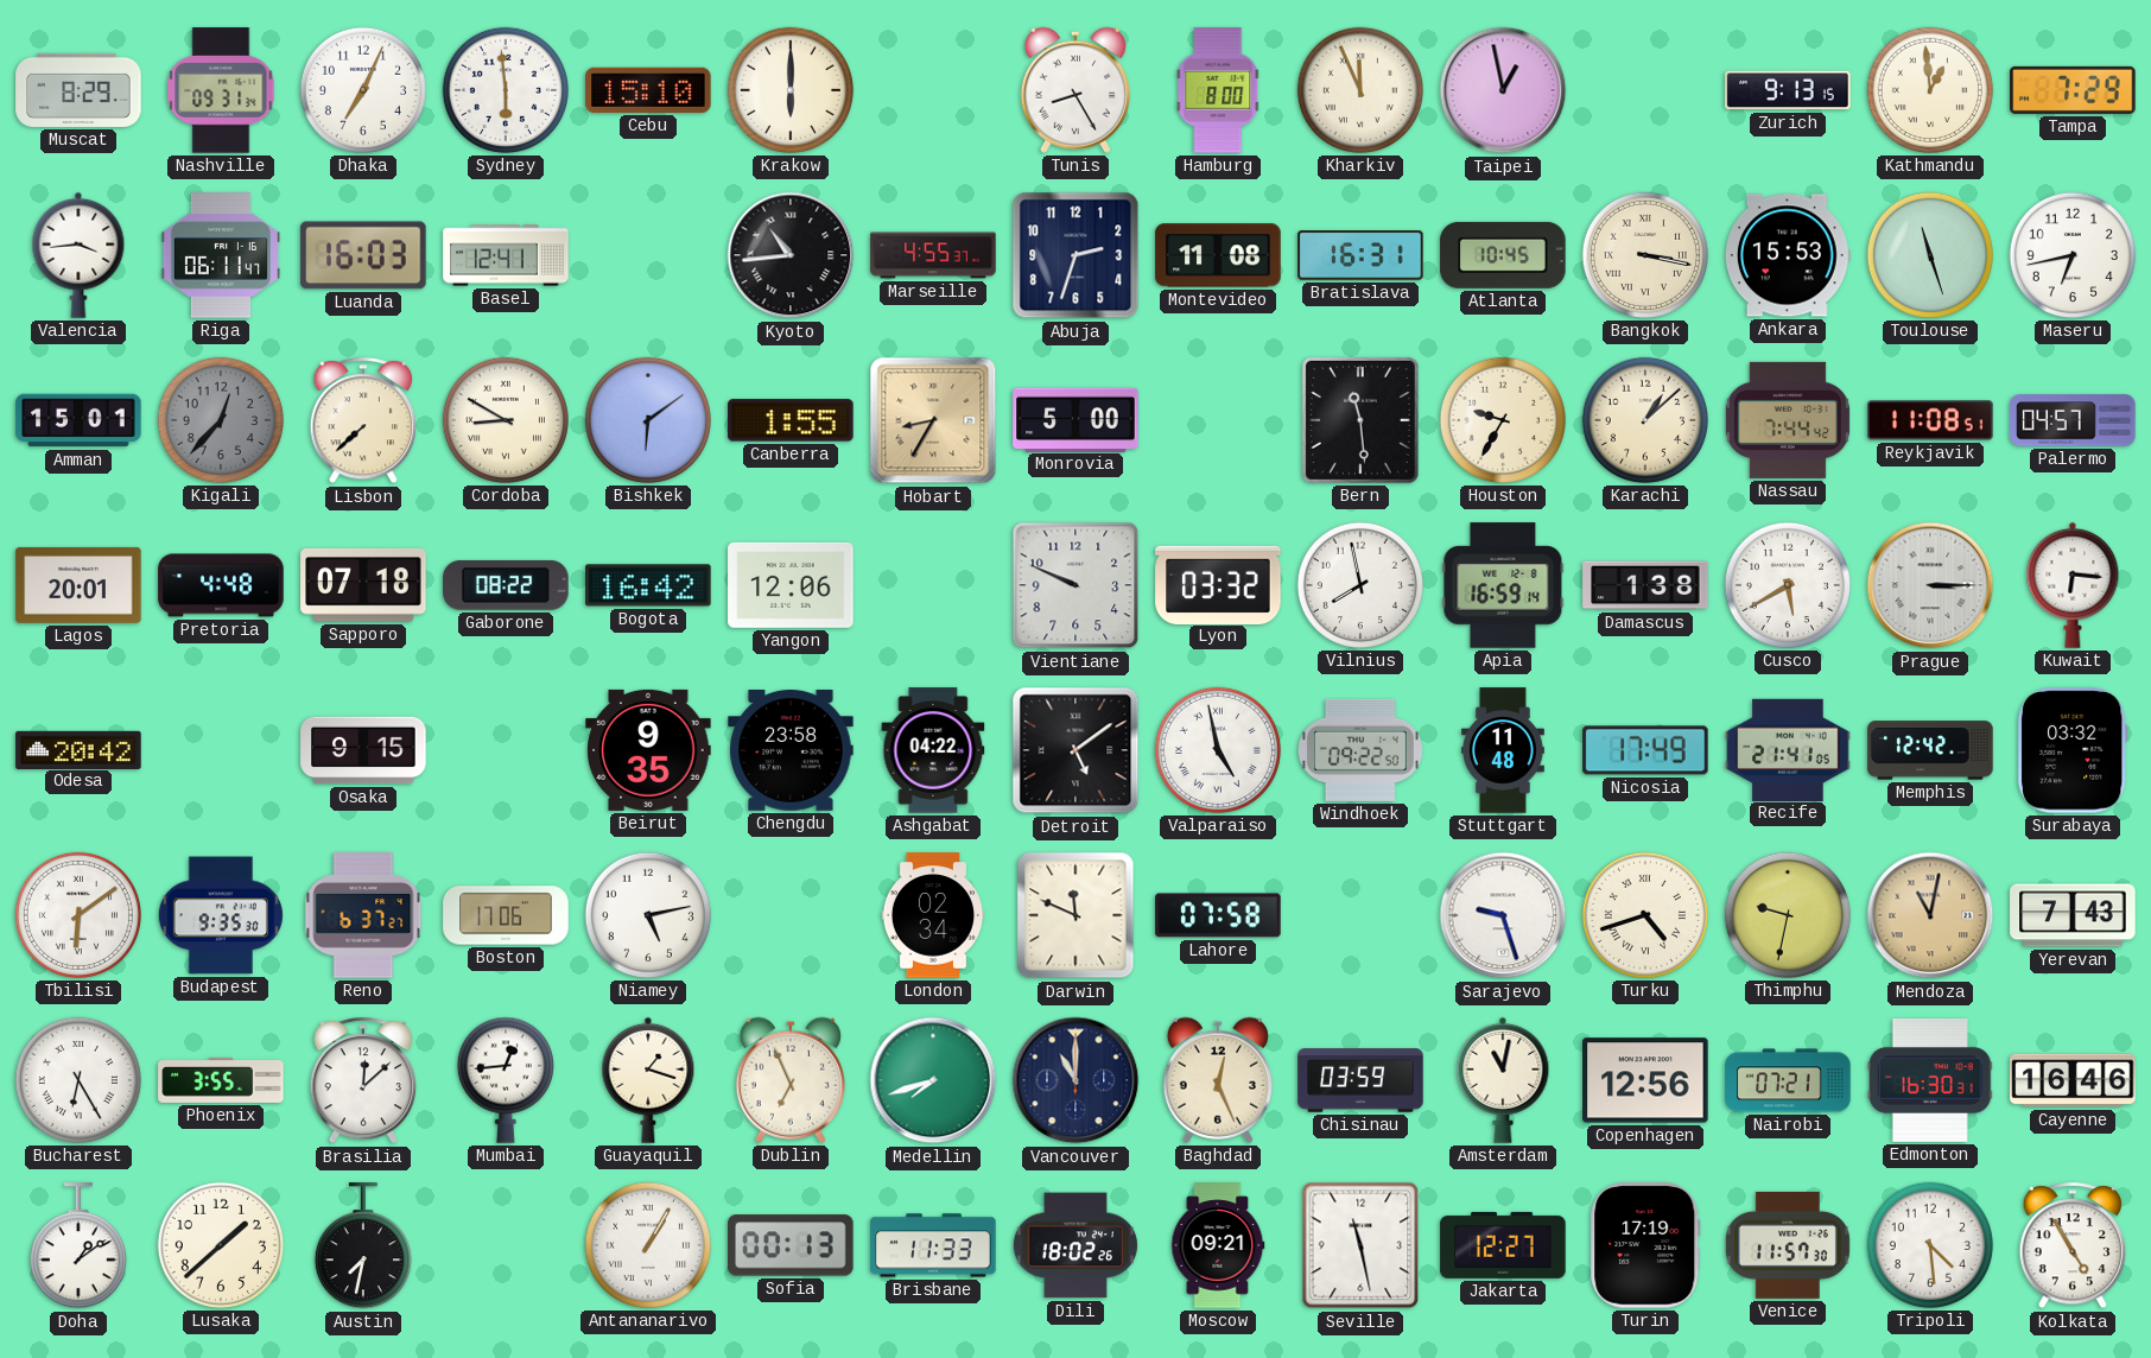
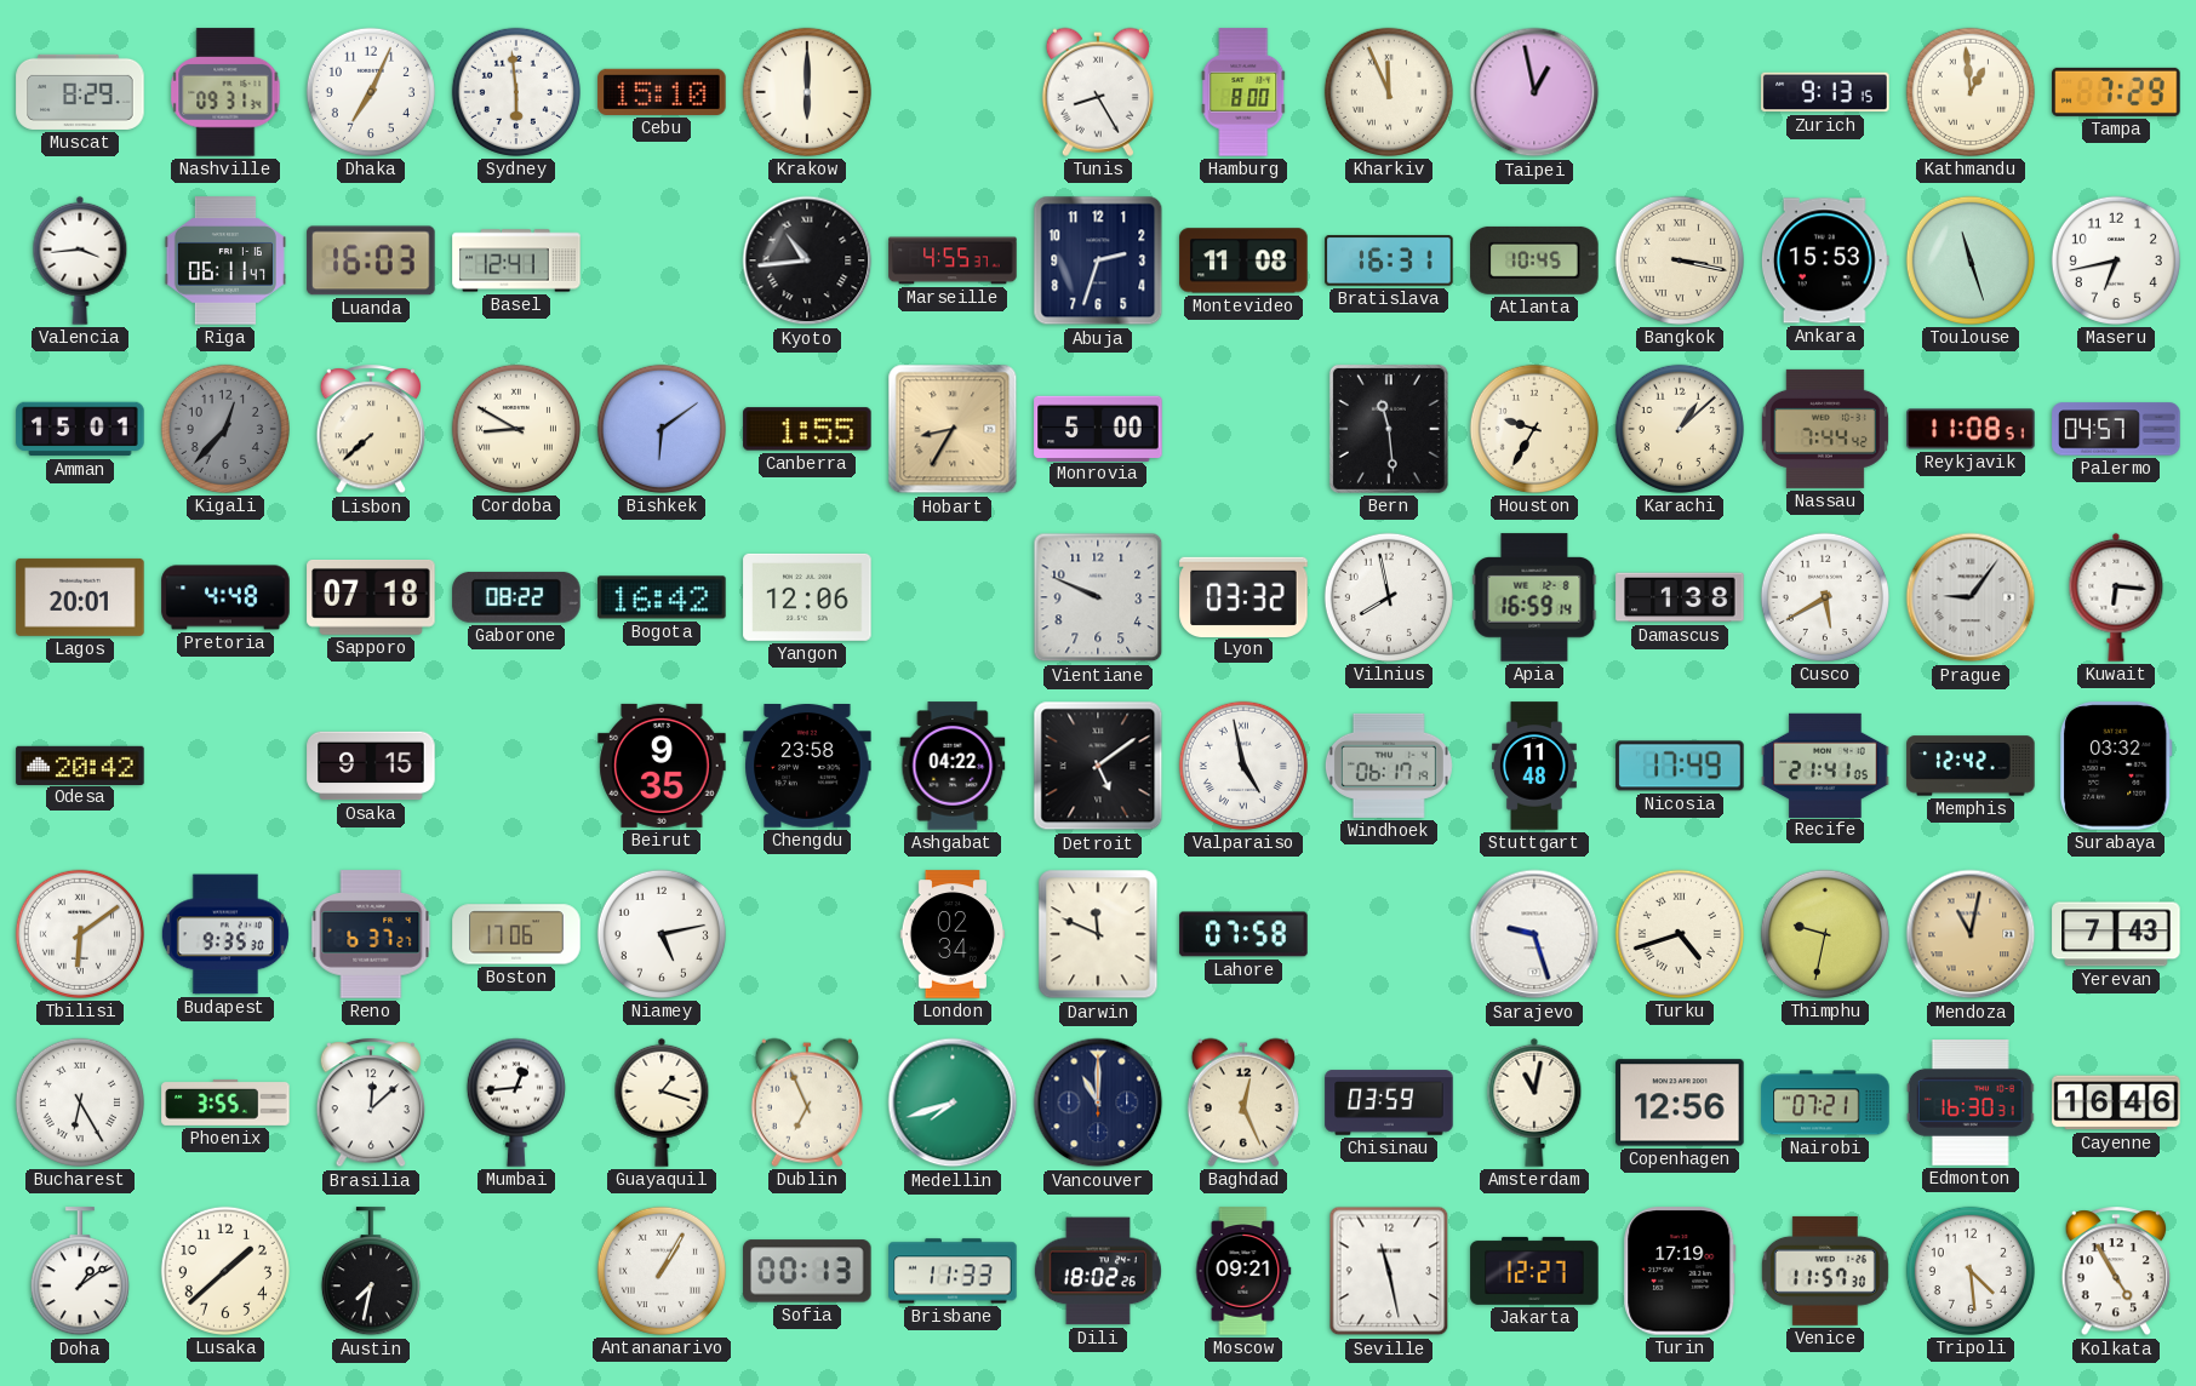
Prague: 3:15 -> 9:06 (1971, 597)
Windhoek: 09:22 -> 06:17 (1389, 766)
